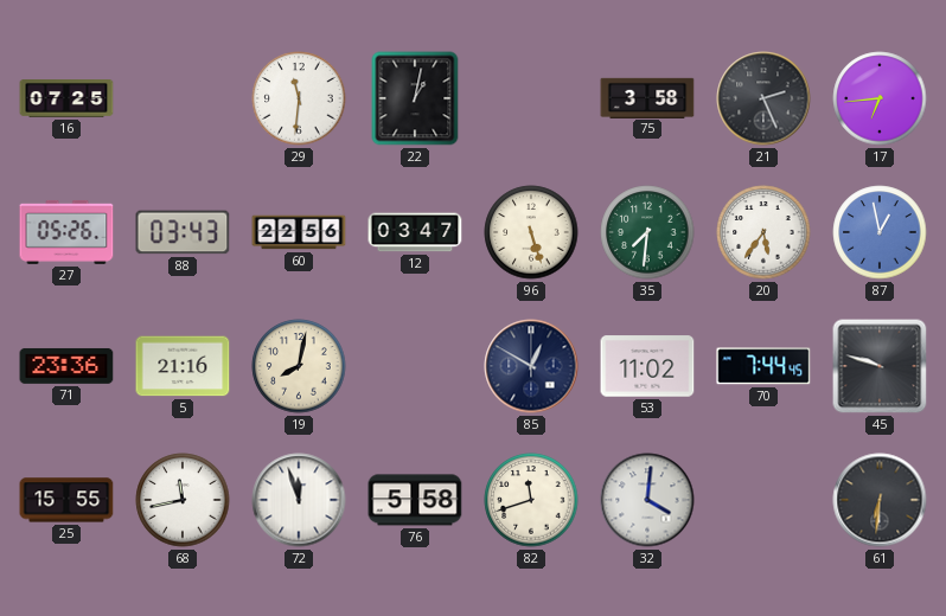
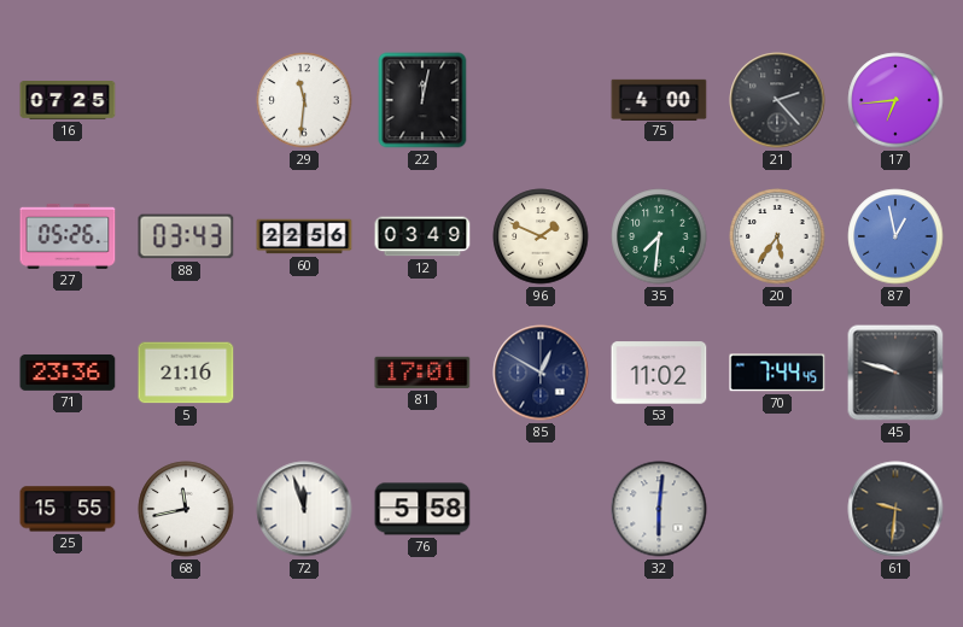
22: 1:02 -> 12:02 (422, 100)
75: 3:58 -> 4:00 (659, 99)
21: 2:26 -> 2:23 (777, 100)
12: 03:47 -> 03:49 (422, 236)
96: 5:27 -> 1:49 (541, 236)
19: 8:02 -> none (299, 366)
81: none -> 17:01 (422, 373)
82: 11:42 -> none (531, 500)
32: 4:01 -> 6:01 (659, 509)
61: 6:31 -> 9:31 (895, 509)
